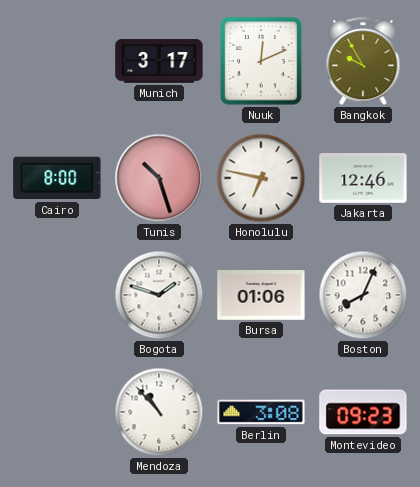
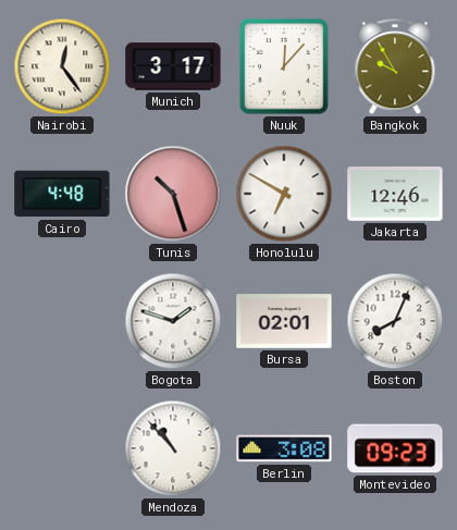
Nairobi: none -> 12:24 (62, 66)
Nuuk: 12:11 -> 12:07 (284, 66)
Cairo: 8:00 -> 4:48 (62, 194)
Honolulu: 6:47 -> 6:50 (284, 194)
Bursa: 01:06 -> 02:01 (284, 321)
